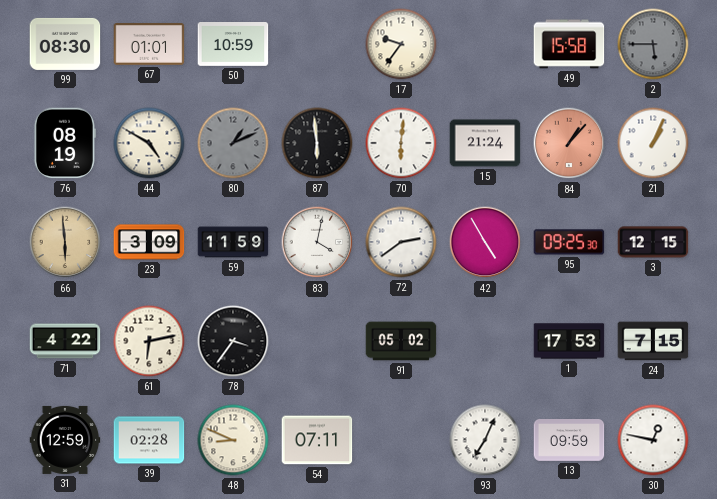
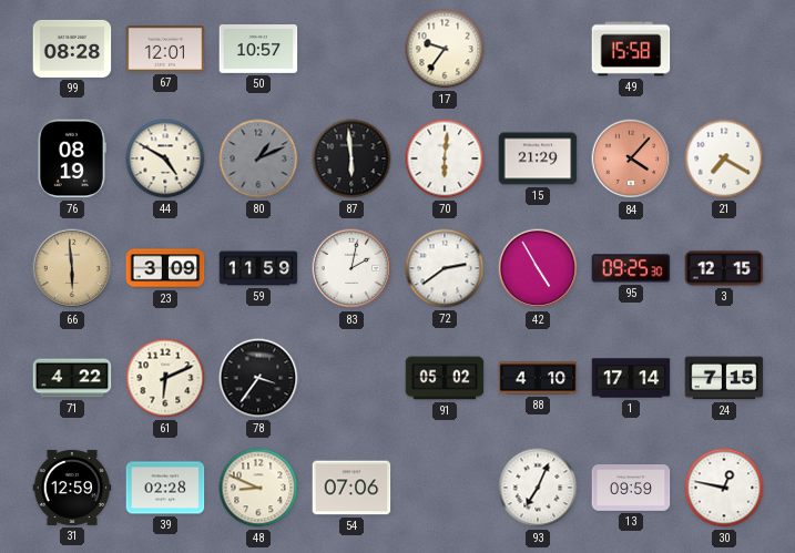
99: 08:30 -> 08:28 (72, 49)
67: 01:01 -> 12:01 (165, 50)
50: 10:59 -> 10:57 (258, 50)
2: 5:45 -> none (653, 44)
15: 21:24 -> 21:29 (538, 158)
84: 1:07 -> 4:07 (631, 158)
21: 1:04 -> 7:20 (724, 158)
83: 4:02 -> 2:02 (351, 268)
61: 6:13 -> 6:11 (165, 378)
88: none -> 4:10 (538, 378)
1: 17:53 -> 17:14 (631, 378)
54: 07:11 -> 07:06 (351, 488)
